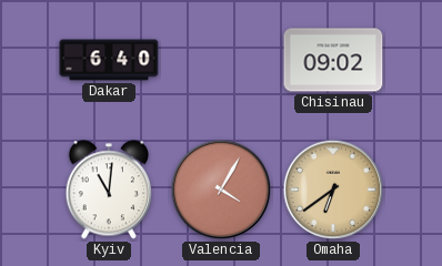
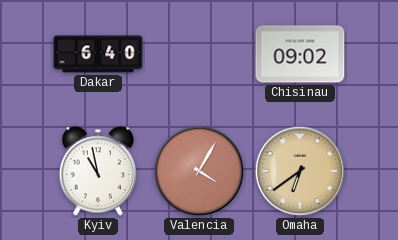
Kyiv: 11:01 -> 10:58 (98, 171)
